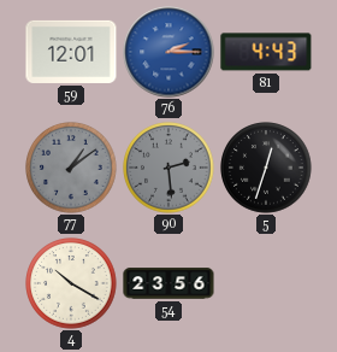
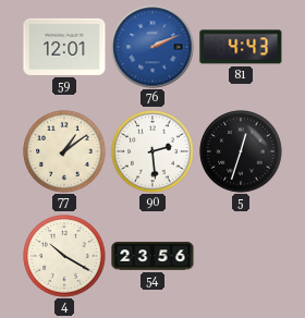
76: 2:15 -> 2:11 (152, 47)
77 dial: grey -> cream (64, 151)
90 dial: grey -> white (152, 151)
